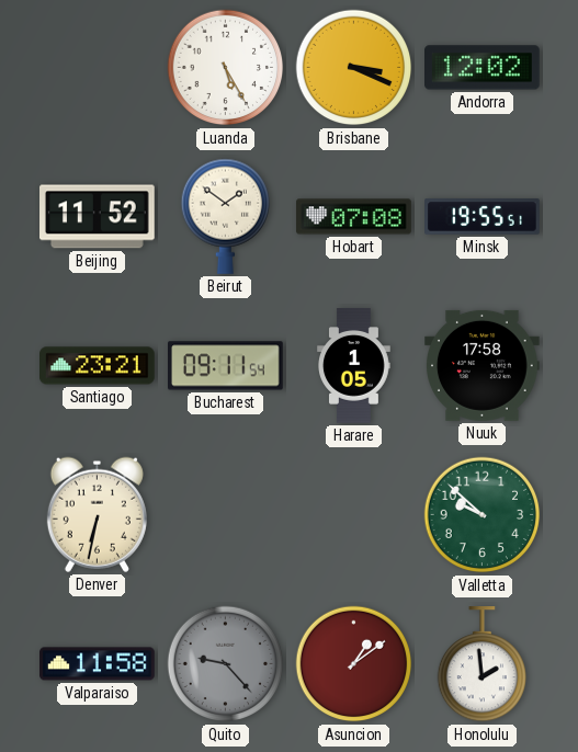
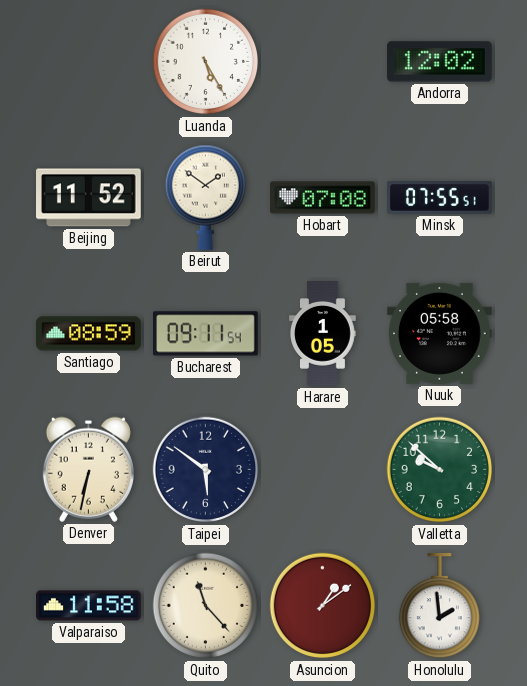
Brisbane: 3:19 -> none (354, 68)
Minsk: 19:55 -> 07:55 (440, 198)
Santiago: 23:21 -> 08:59 (89, 334)
Nuuk: 17:58 -> 05:58 (440, 333)
Taipei: none -> 5:51 (206, 470)
Quito: 9:23 -> 11:23 (206, 606)
Quito dial: grey -> cream (206, 606)
